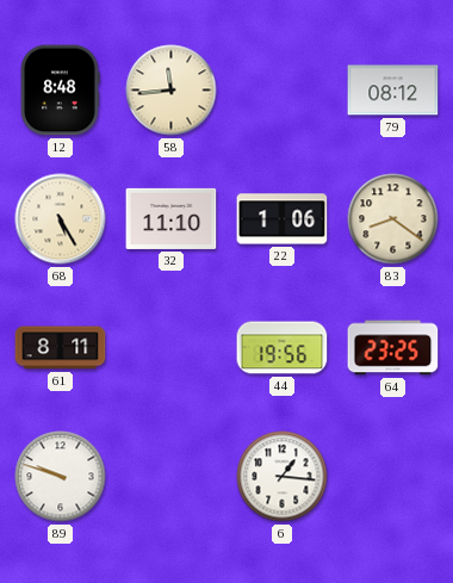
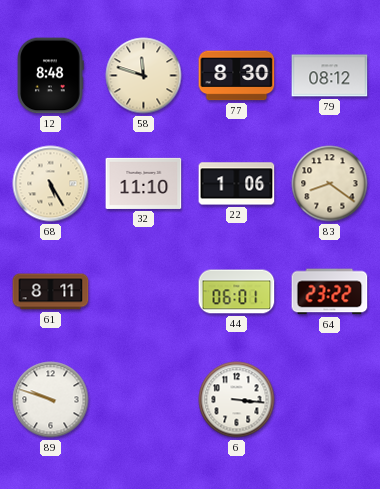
58: 11:44 -> 11:48 (144, 76)
77: none -> 8:30 (237, 76)
44: 19:56 -> 06:01 (237, 292)
64: 23:25 -> 23:22 (330, 292)
6: 1:16 -> 3:16 (237, 400)
